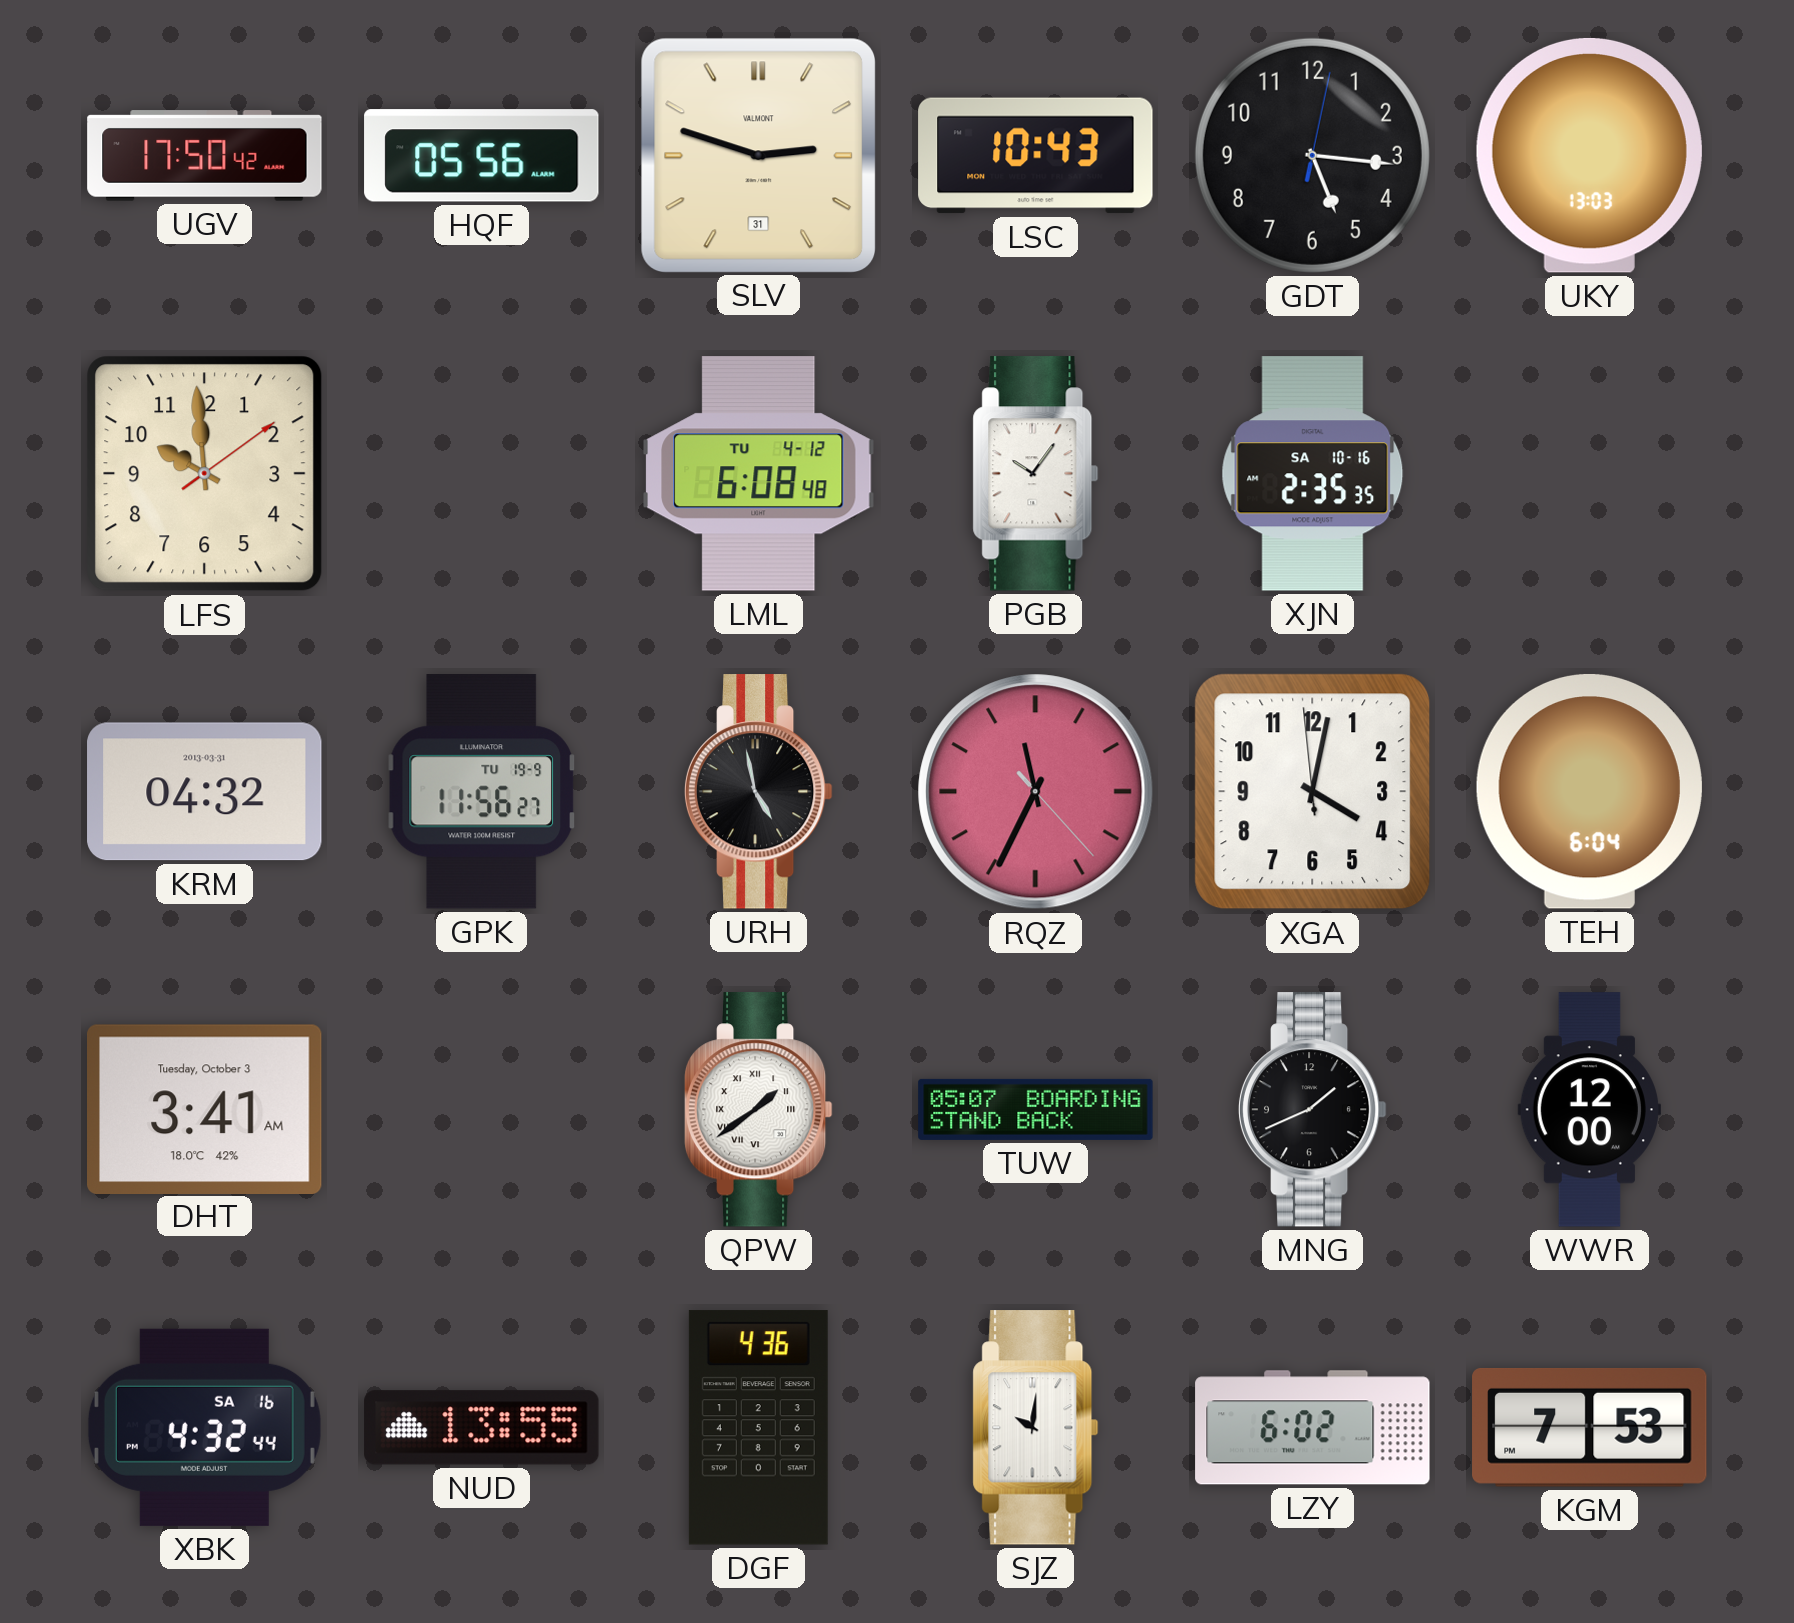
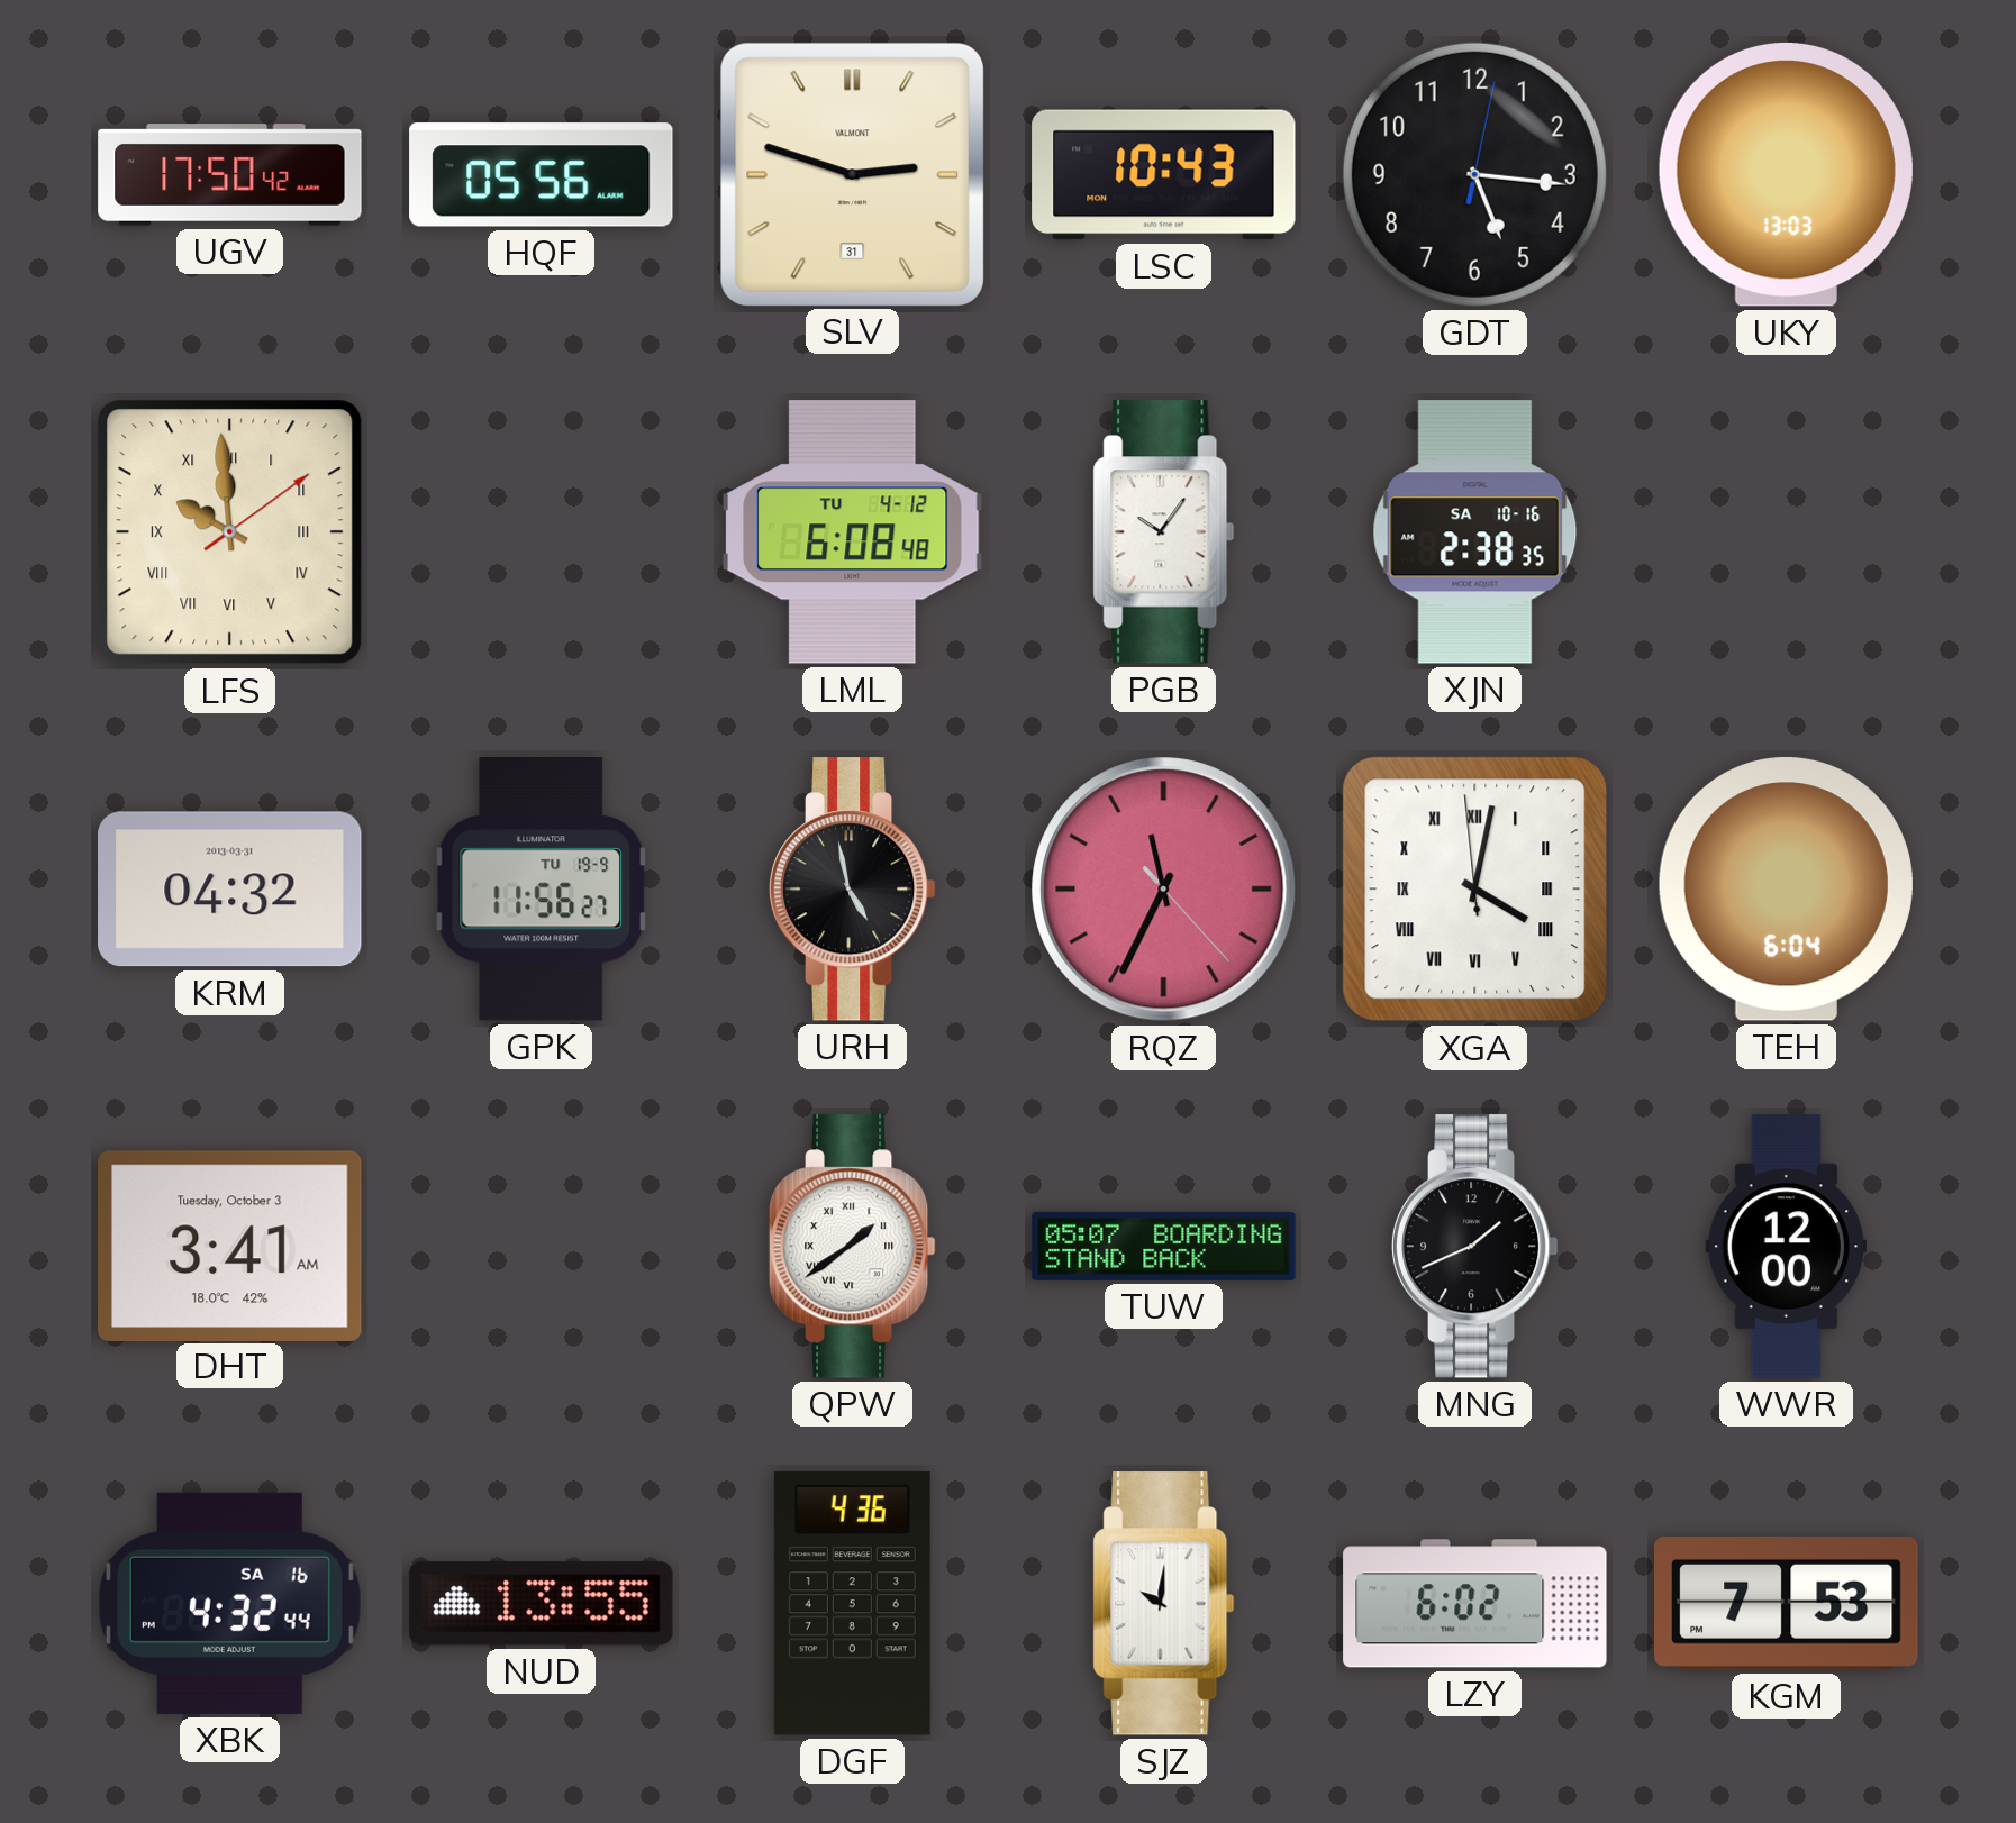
LFS numerals: Arabic -> Roman (230, 532)
XJN: 2:35 -> 2:38 (1475, 532)
XGA numerals: Arabic -> Roman (1475, 890)
